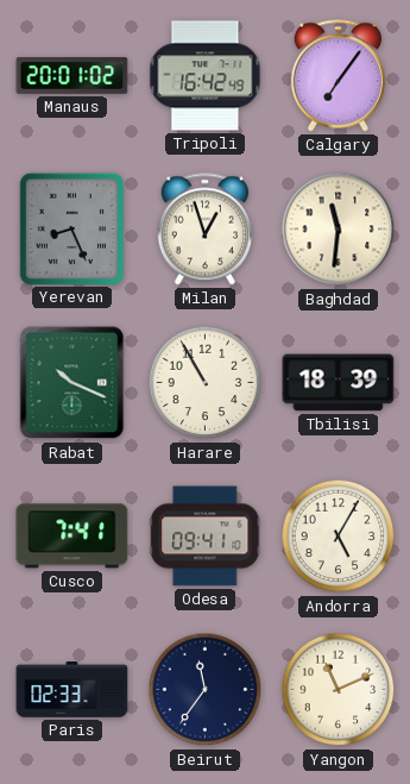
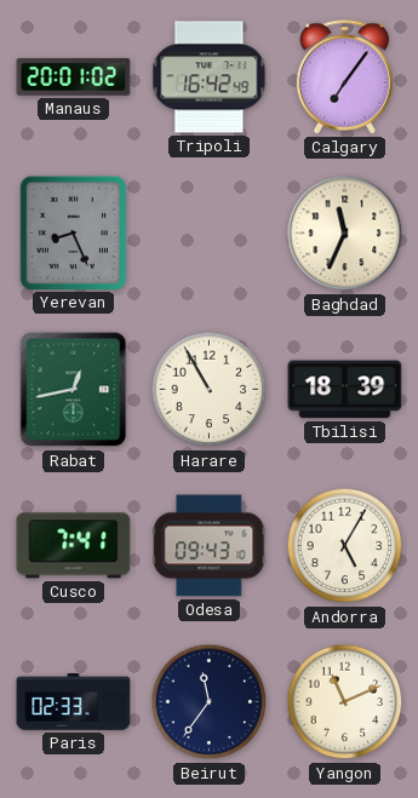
Milan: 12:57 -> none (204, 230)
Baghdad: 11:31 -> 11:34 (345, 234)
Rabat: 10:19 -> 12:43 (74, 390)
Odesa: 09:41 -> 09:43 (210, 546)
